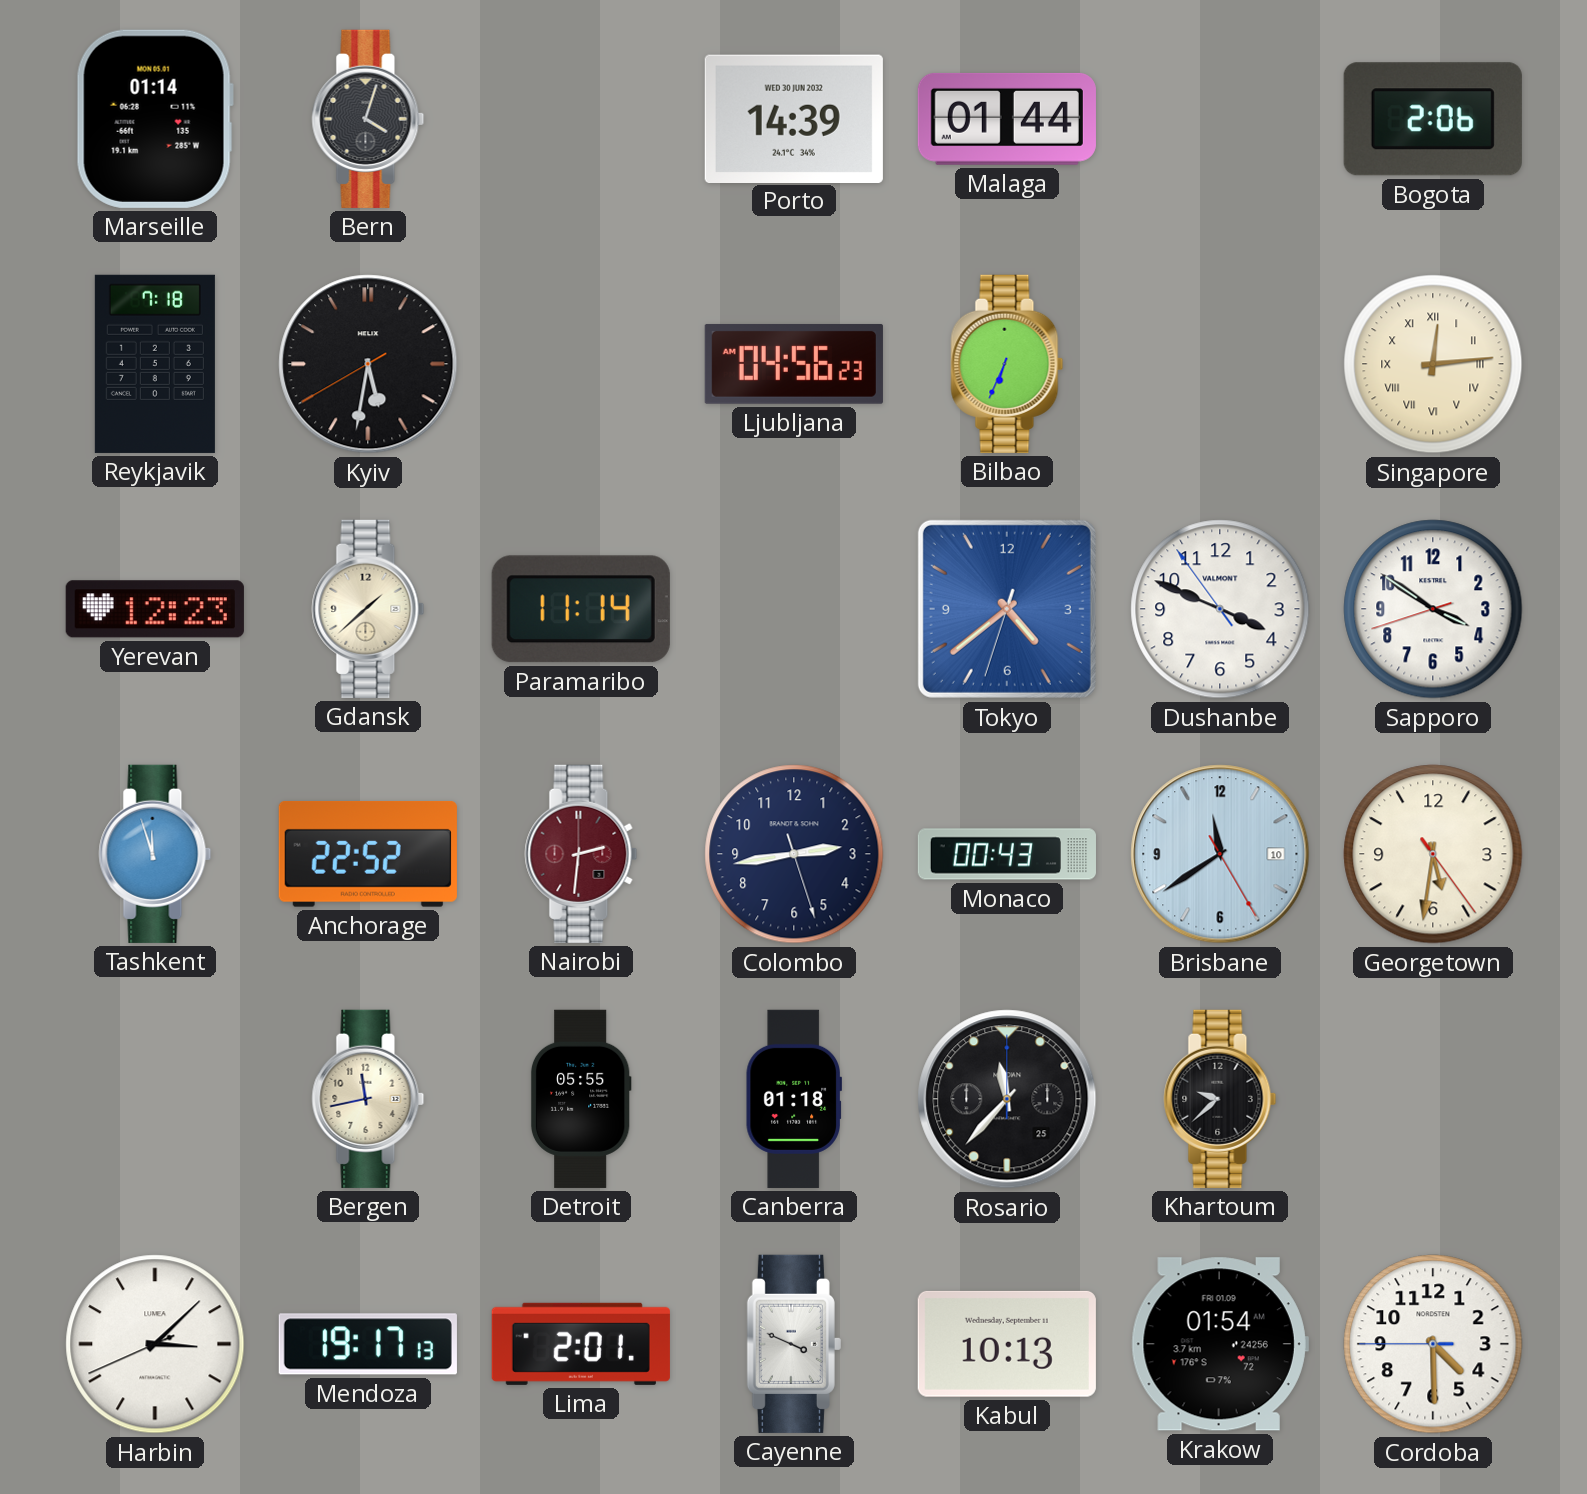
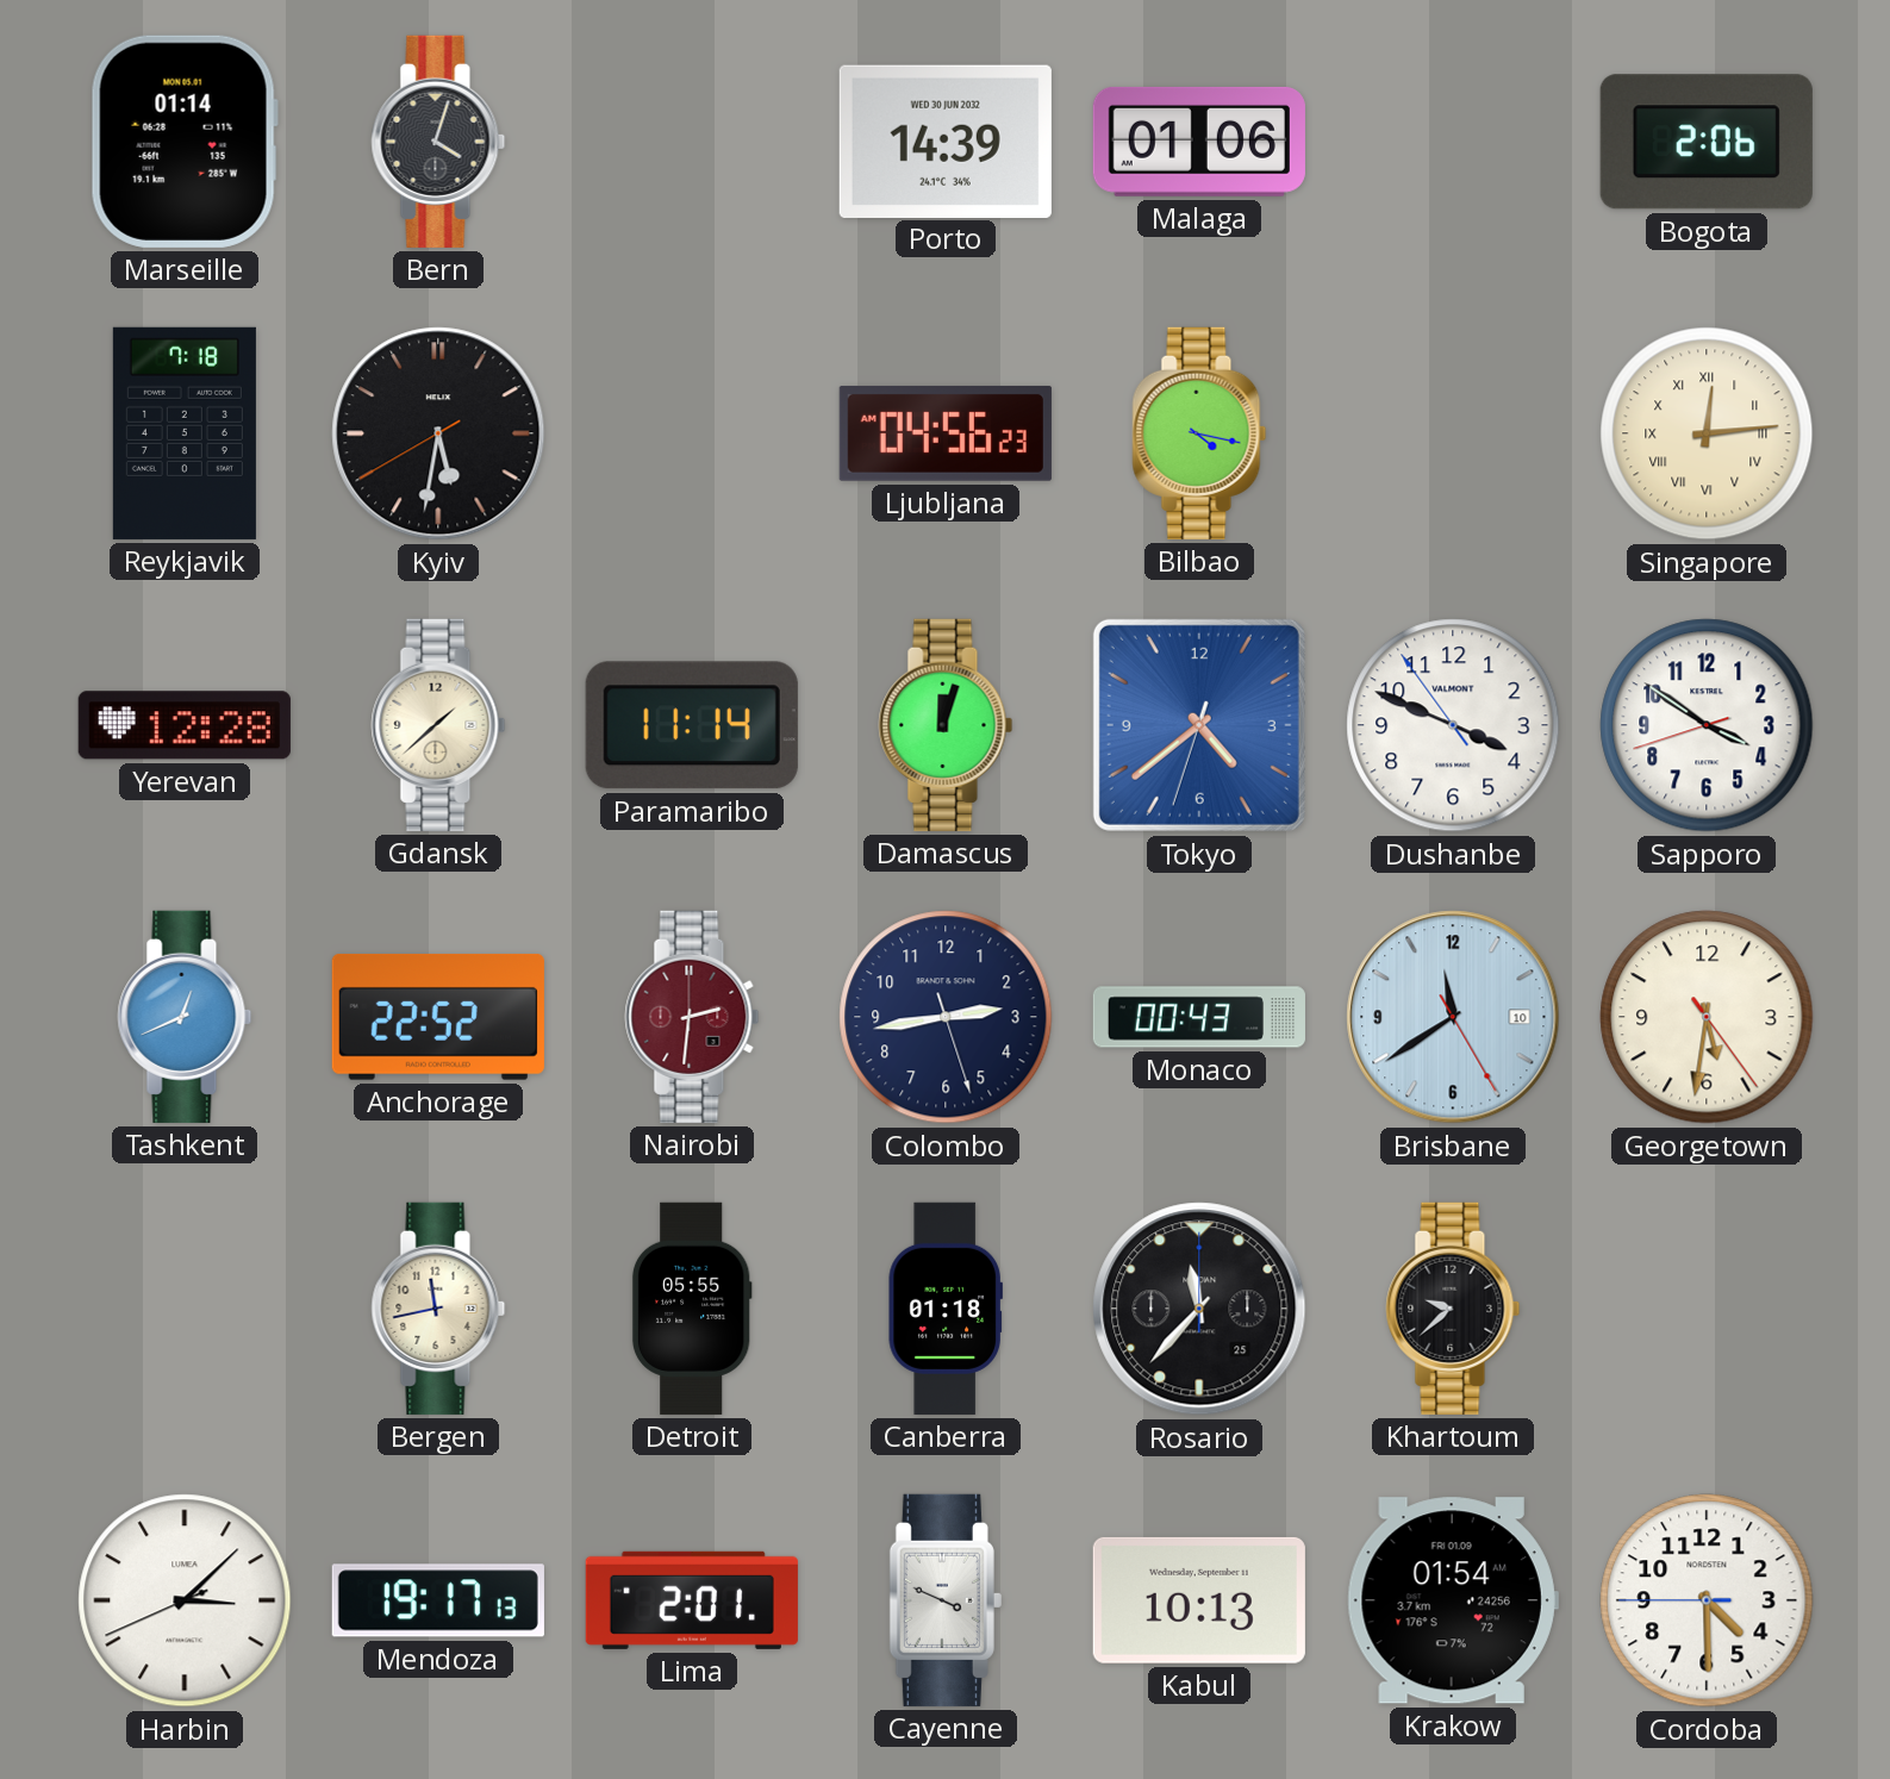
Malaga: 01:44 -> 01:06 (1199, 142)
Bilbao: 6:34 -> 4:17 (1199, 433)
Yerevan: 12:23 -> 12:28 (185, 725)
Damascus: none -> 12:03 (946, 725)
Tashkent: 11:57 -> 12:41 (185, 1017)
